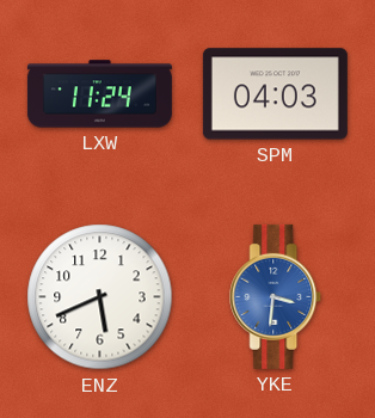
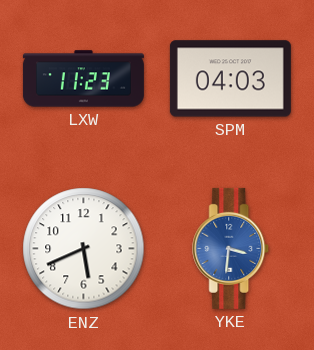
LXW: 11:24 -> 11:23 (83, 79)
